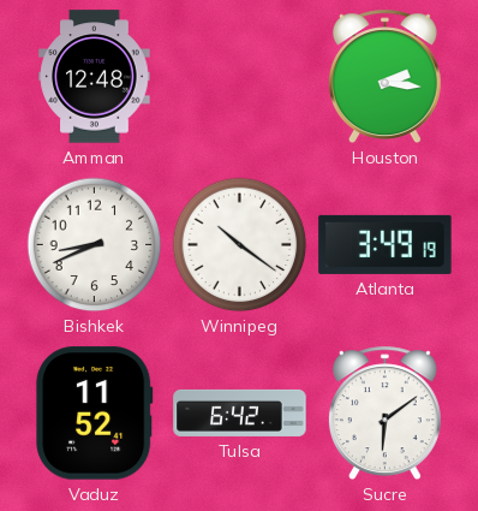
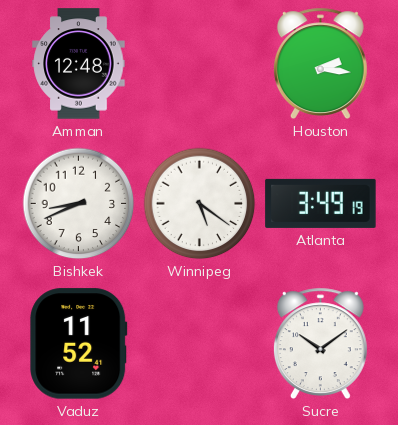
Winnipeg: 10:21 -> 5:21 (200, 204)
Tulsa: 6:42 -> none (240, 412)
Sucre: 6:09 -> 10:09 (320, 344)
